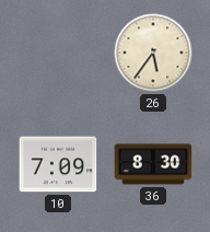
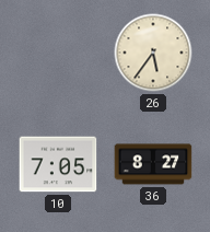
10: 7:09 -> 7:05 (58, 164)
36: 8:30 -> 8:27 (153, 164)
